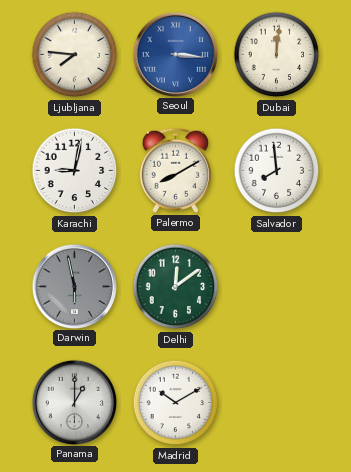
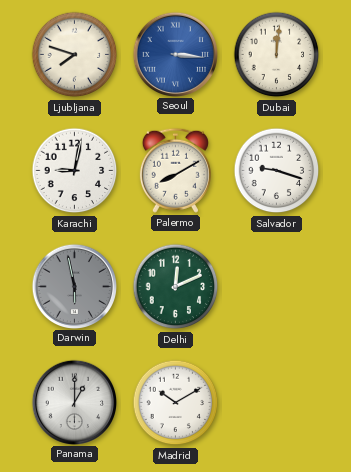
Ljubljana: 7:46 -> 7:48 (75, 55)
Salvador: 7:59 -> 9:18 (277, 171)
Delhi: 12:09 -> 12:11 (176, 287)
